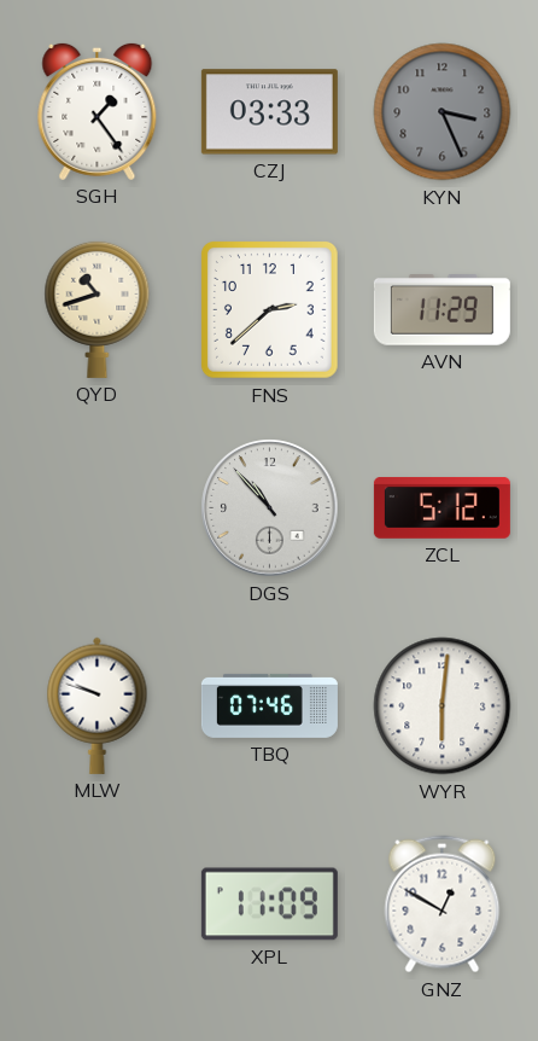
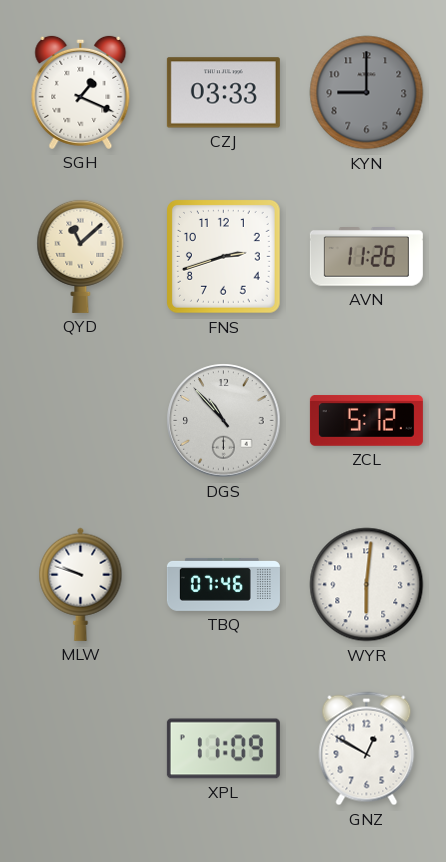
SGH: 1:24 -> 1:19 (81, 92)
KYN: 3:26 -> 9:00 (367, 93)
QYD: 10:42 -> 11:08 (81, 256)
FNS: 2:38 -> 2:42 (224, 257)
AVN: 11:29 -> 11:26 (366, 257)
